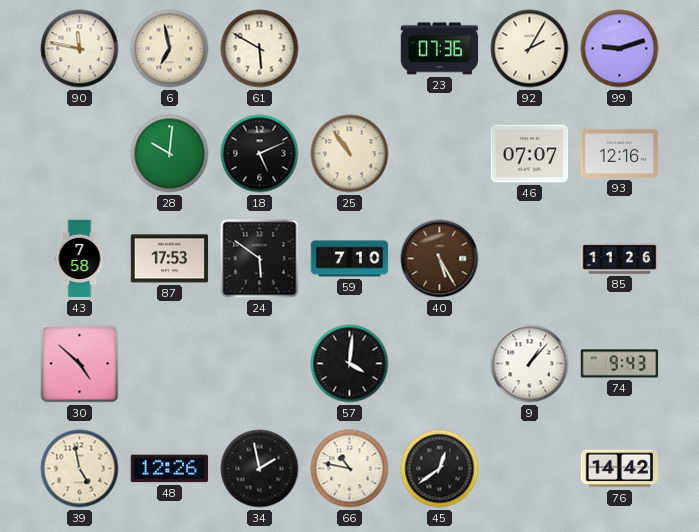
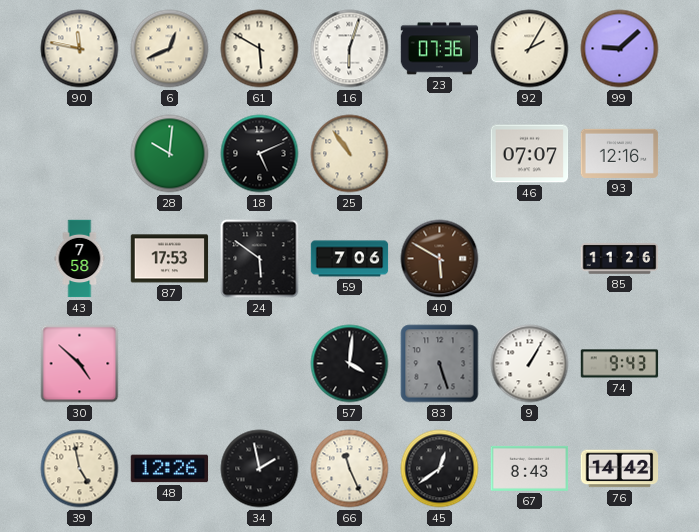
6: 6:58 -> 12:41 (170, 49)
16: none -> 6:03 (350, 49)
99: 9:12 -> 9:08 (620, 49)
59: 7:10 -> 7:06 (350, 259)
40: 5:25 -> 5:50 (440, 259)
83: none -> 5:27 (440, 364)
9: 1:07 -> 1:05 (530, 364)
66: 10:47 -> 11:26 (350, 469)
67: none -> 8:43 (530, 468)
